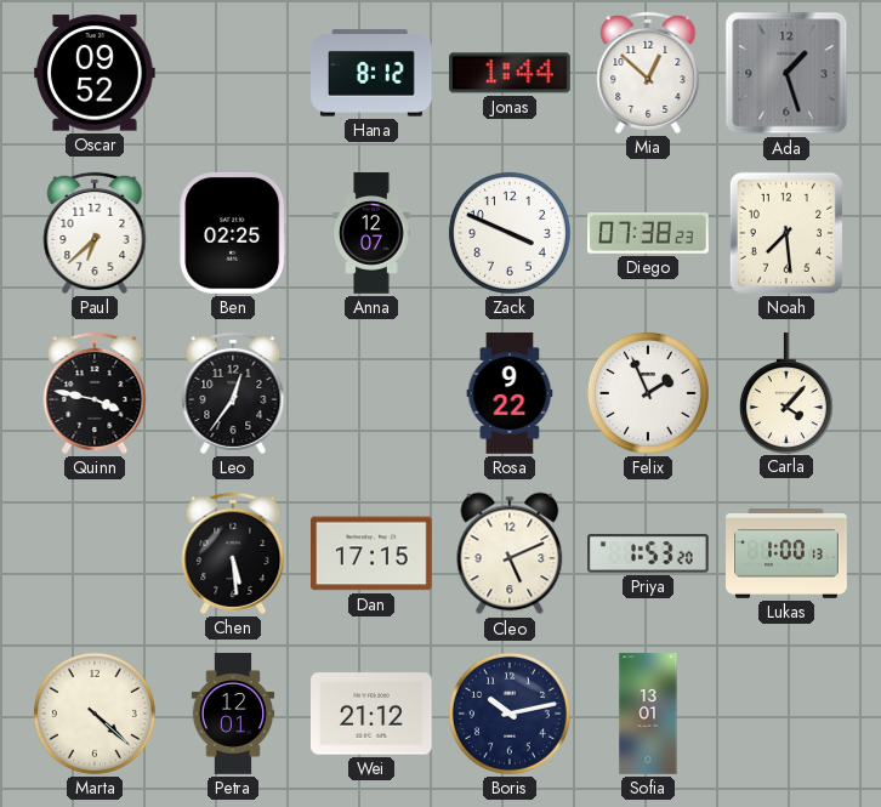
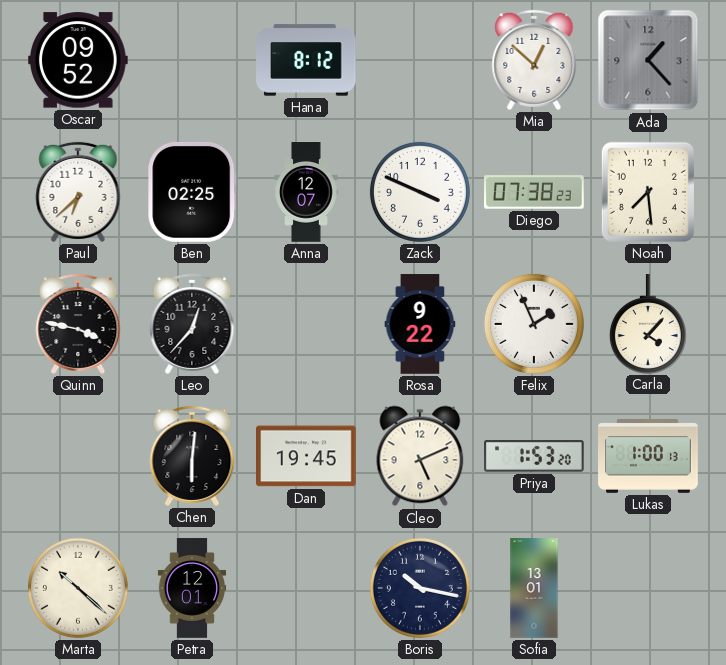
Jonas: 1:44 -> none (511, 73)
Ada: 1:27 -> 1:23 (648, 60)
Leo: 12:36 -> 12:37 (192, 324)
Chen: 5:29 -> 6:01 (192, 456)
Dan: 17:15 -> 19:45 (307, 456)
Marta: 4:22 -> 10:22 (78, 588)
Wei: 21:12 -> none (373, 714)
Boris: 10:13 -> 10:17 (420, 588)
